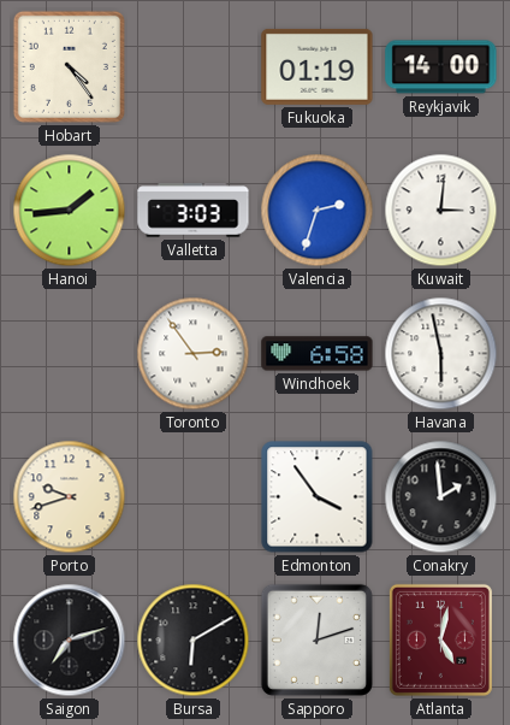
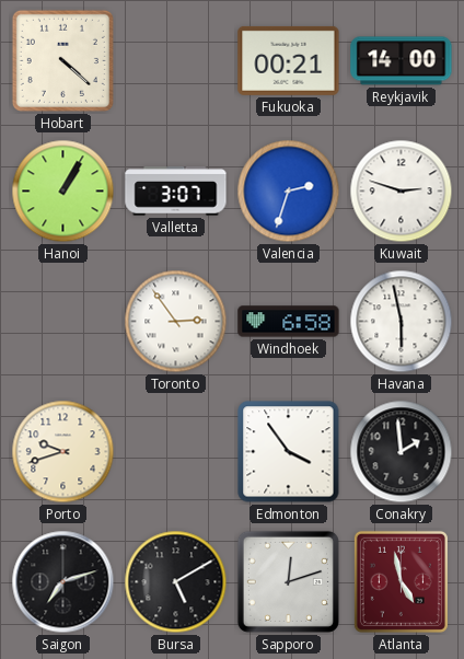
Hobart: 4:24 -> 4:22 (62, 60)
Fukuoka: 01:19 -> 00:21 (289, 60)
Hanoi: 1:44 -> 1:05 (63, 192)
Valletta: 3:03 -> 3:07 (176, 192)
Kuwait: 3:01 -> 2:48 (402, 192)
Bursa: 6:10 -> 5:10 (176, 582)
Atlanta: 5:02 -> 4:58 (401, 581)
